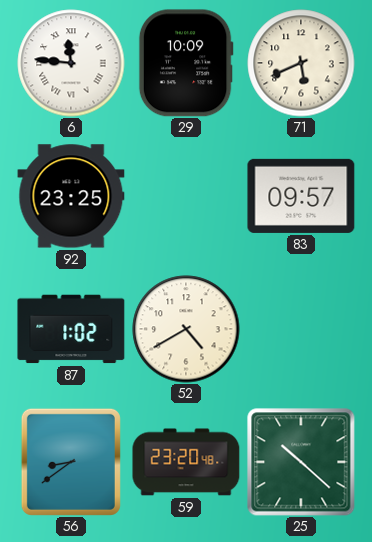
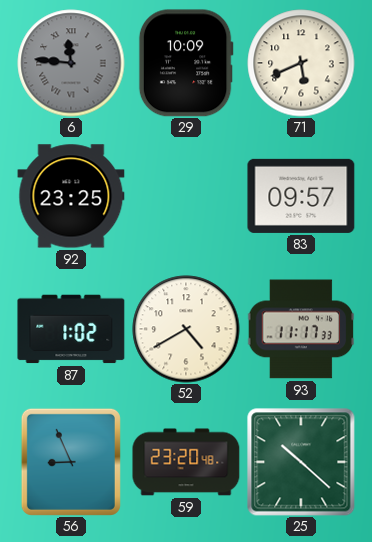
6 dial: white -> grey (71, 63)
93: none -> 11:17 (301, 329)
56: 8:39 -> 8:56 (71, 462)
